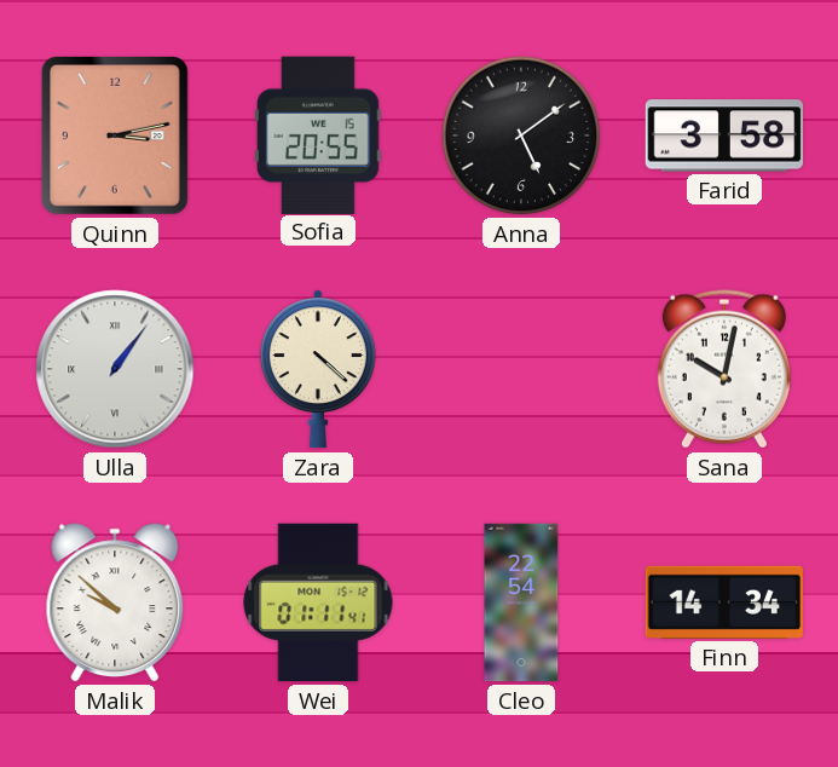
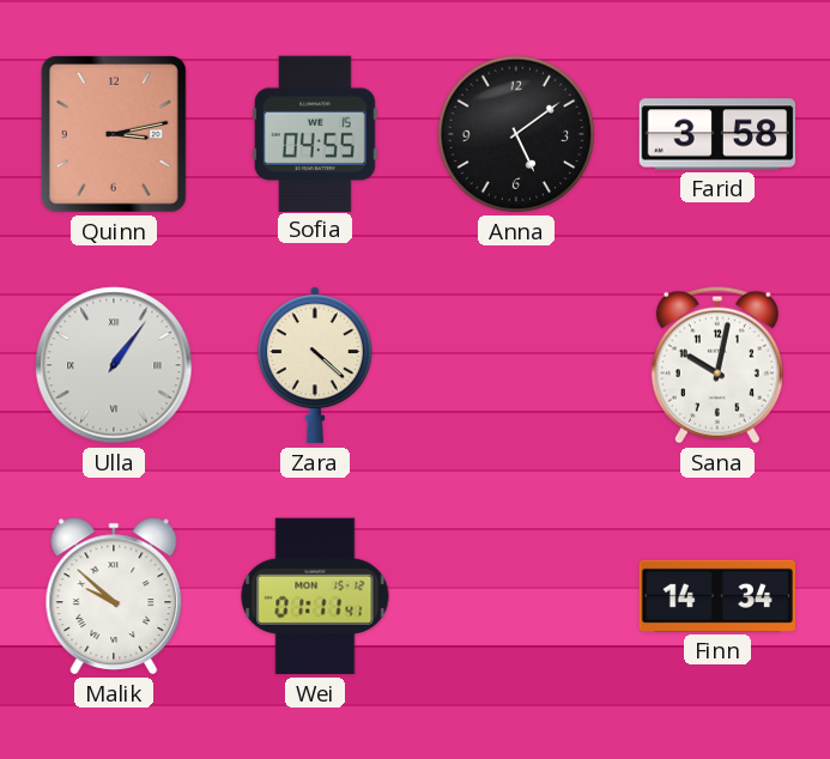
Sofia: 20:55 -> 04:55 (315, 133)
Cleo: 22:54 -> none (521, 602)
